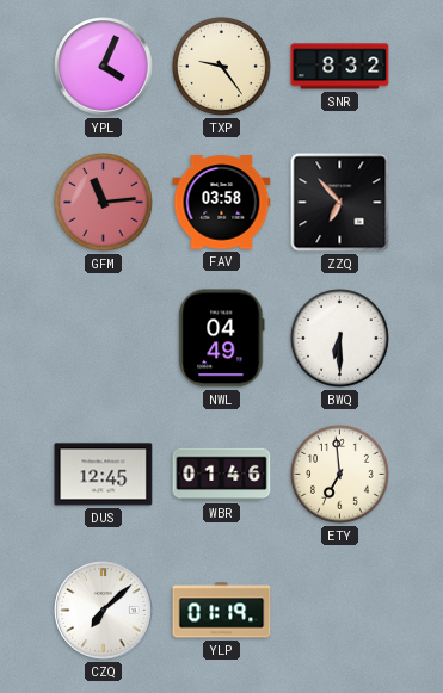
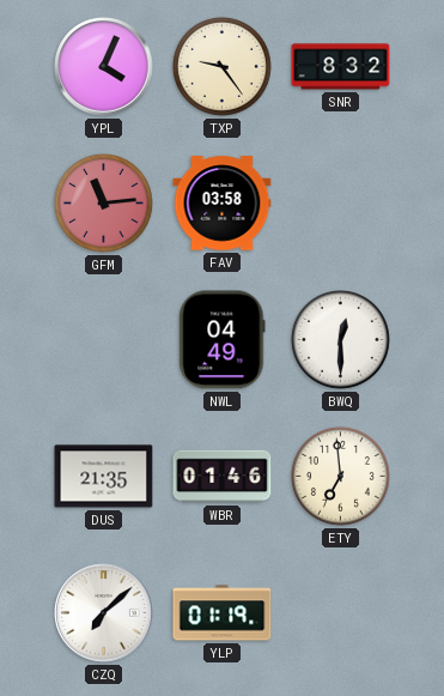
ZZQ: 6:53 -> none (340, 203)
BWQ: 6:30 -> 12:30 (341, 340)
DUS: 12:45 -> 21:35 (104, 477)
